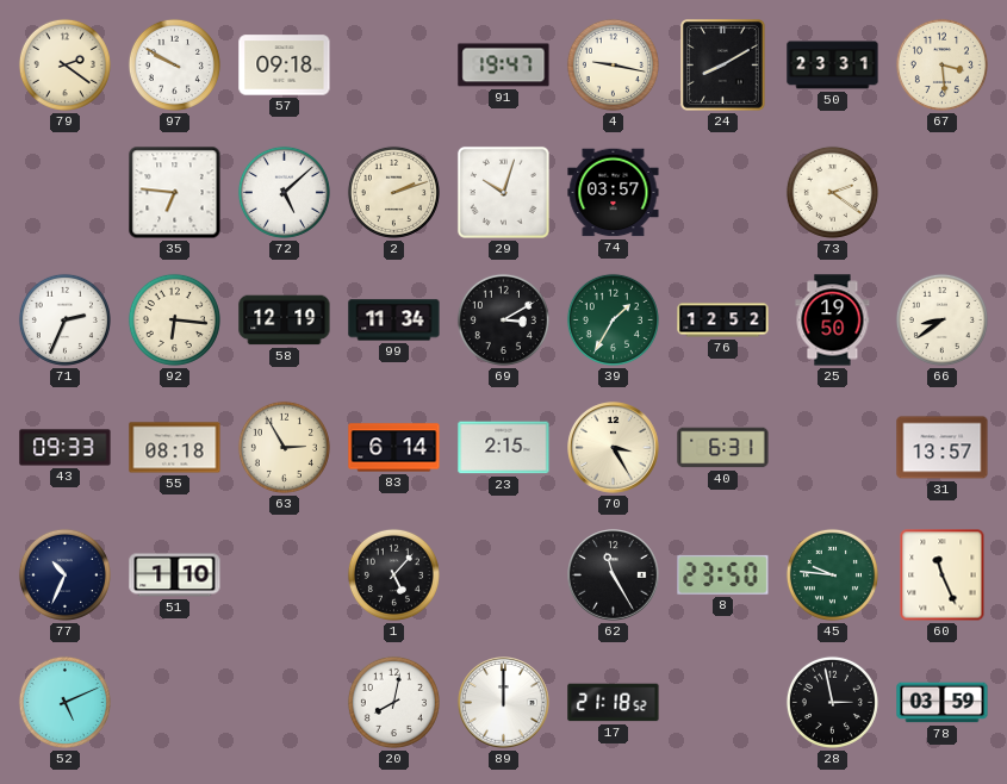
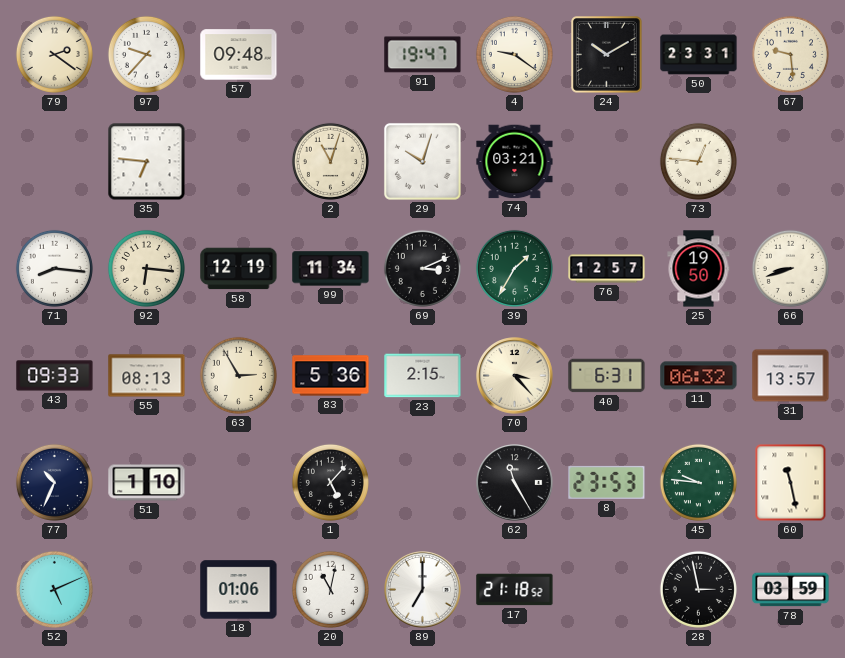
97: 9:50 -> 9:37 (146, 54)
57: 09:18 -> 09:48 (239, 55)
4: 9:17 -> 9:21 (514, 54)
24: 8:10 -> 10:10 (607, 55)
67: 3:29 -> 9:29 (790, 54)
72: 5:08 -> none (284, 192)
2: 2:12 -> 11:03 (330, 161)
74: 03:57 -> 03:21 (515, 162)
73: 2:21 -> 12:46 (698, 161)
71: 2:34 -> 8:16 (54, 268)
69: 3:10 -> 3:11 (422, 268)
76: 12:52 -> 12:57 (607, 269)
66: 8:39 -> 8:42 (790, 268)
55: 08:18 -> 08:13 (147, 376)
83: 6:14 -> 5:36 (331, 376)
70: 3:25 -> 3:23 (515, 376)
11: none -> 06:32 (699, 376)
8: 23:50 -> 23:53 (607, 482)
60: 11:26 -> 11:28 (791, 483)
18: none -> 01:06 (239, 590)
20: 8:02 -> 11:02 (330, 589)
89: 12:00 -> 7:00 (423, 590)
